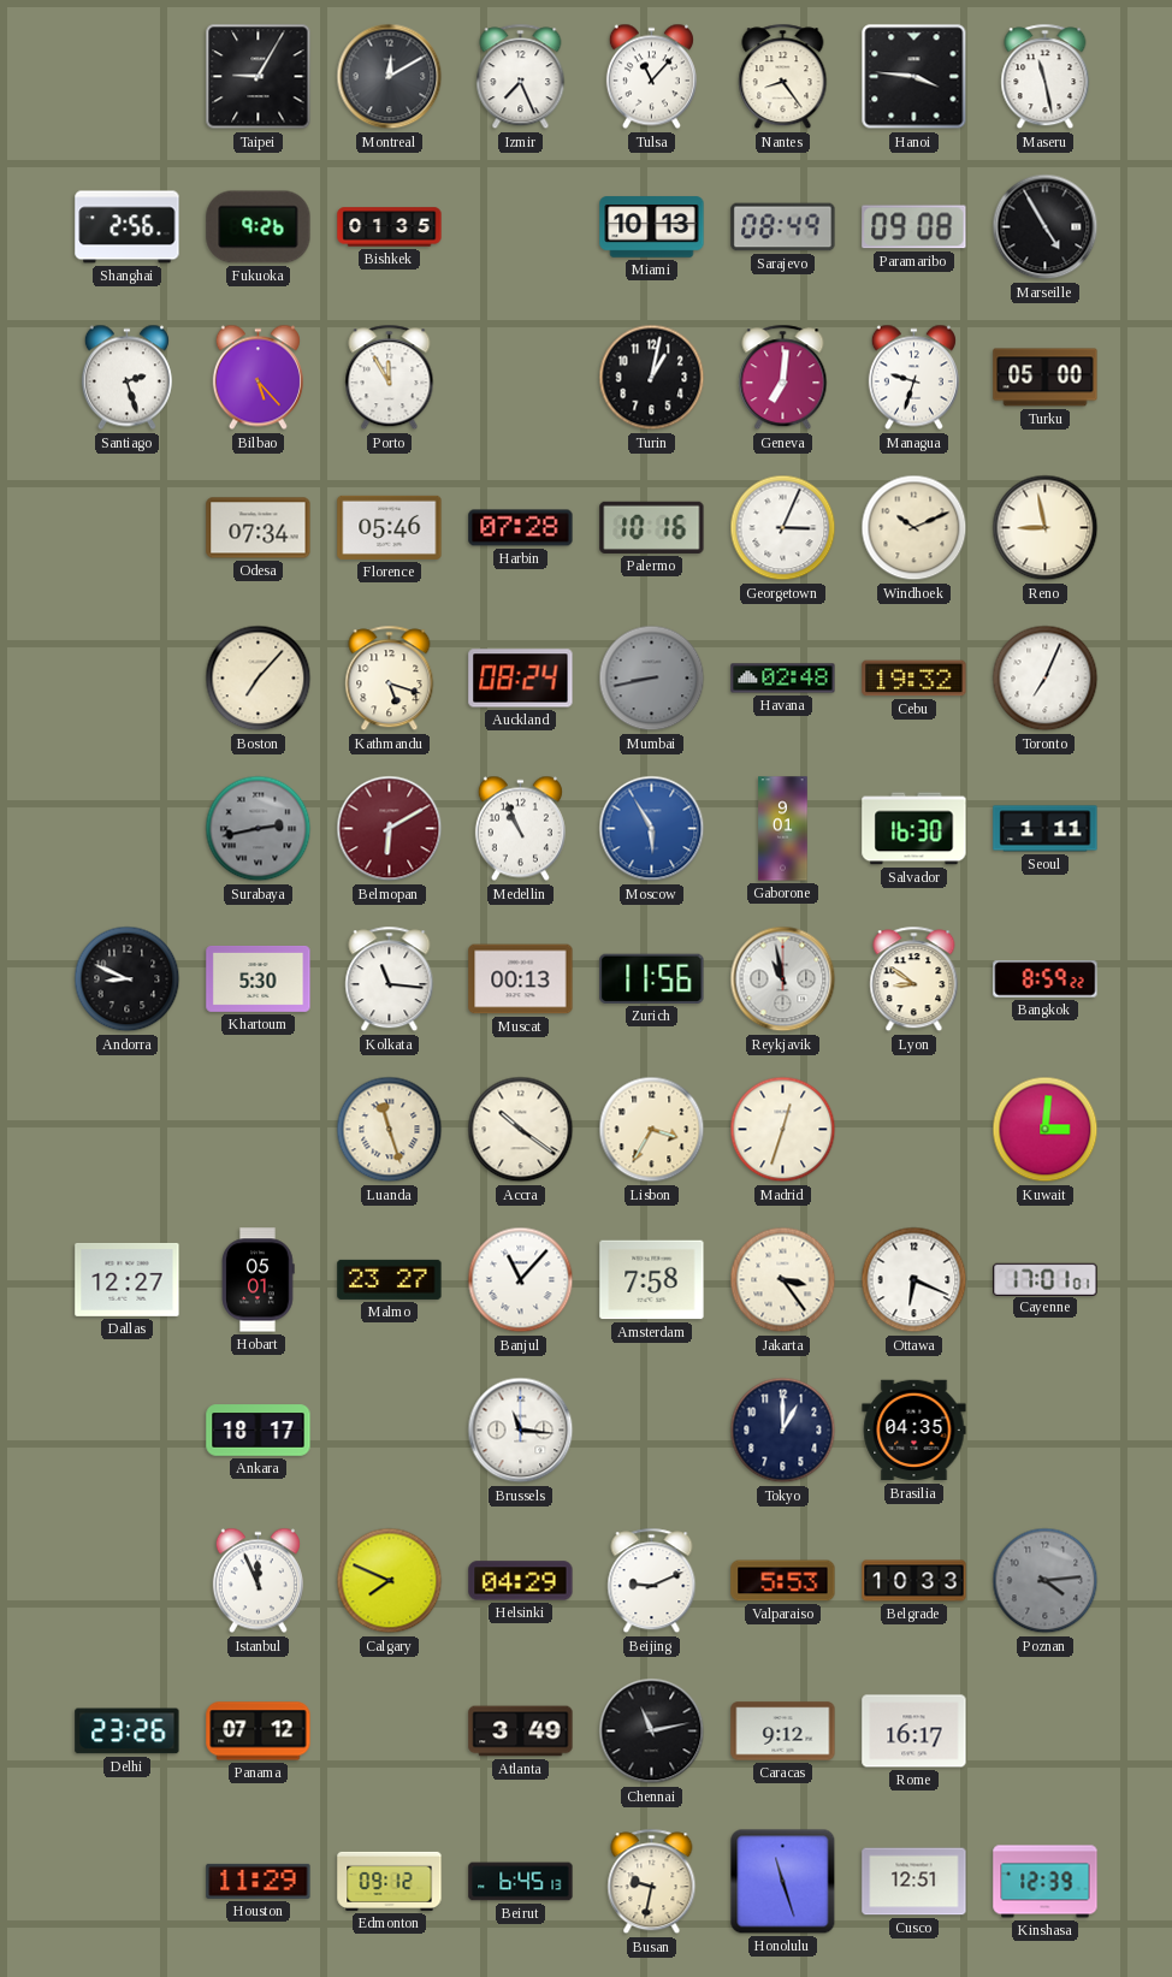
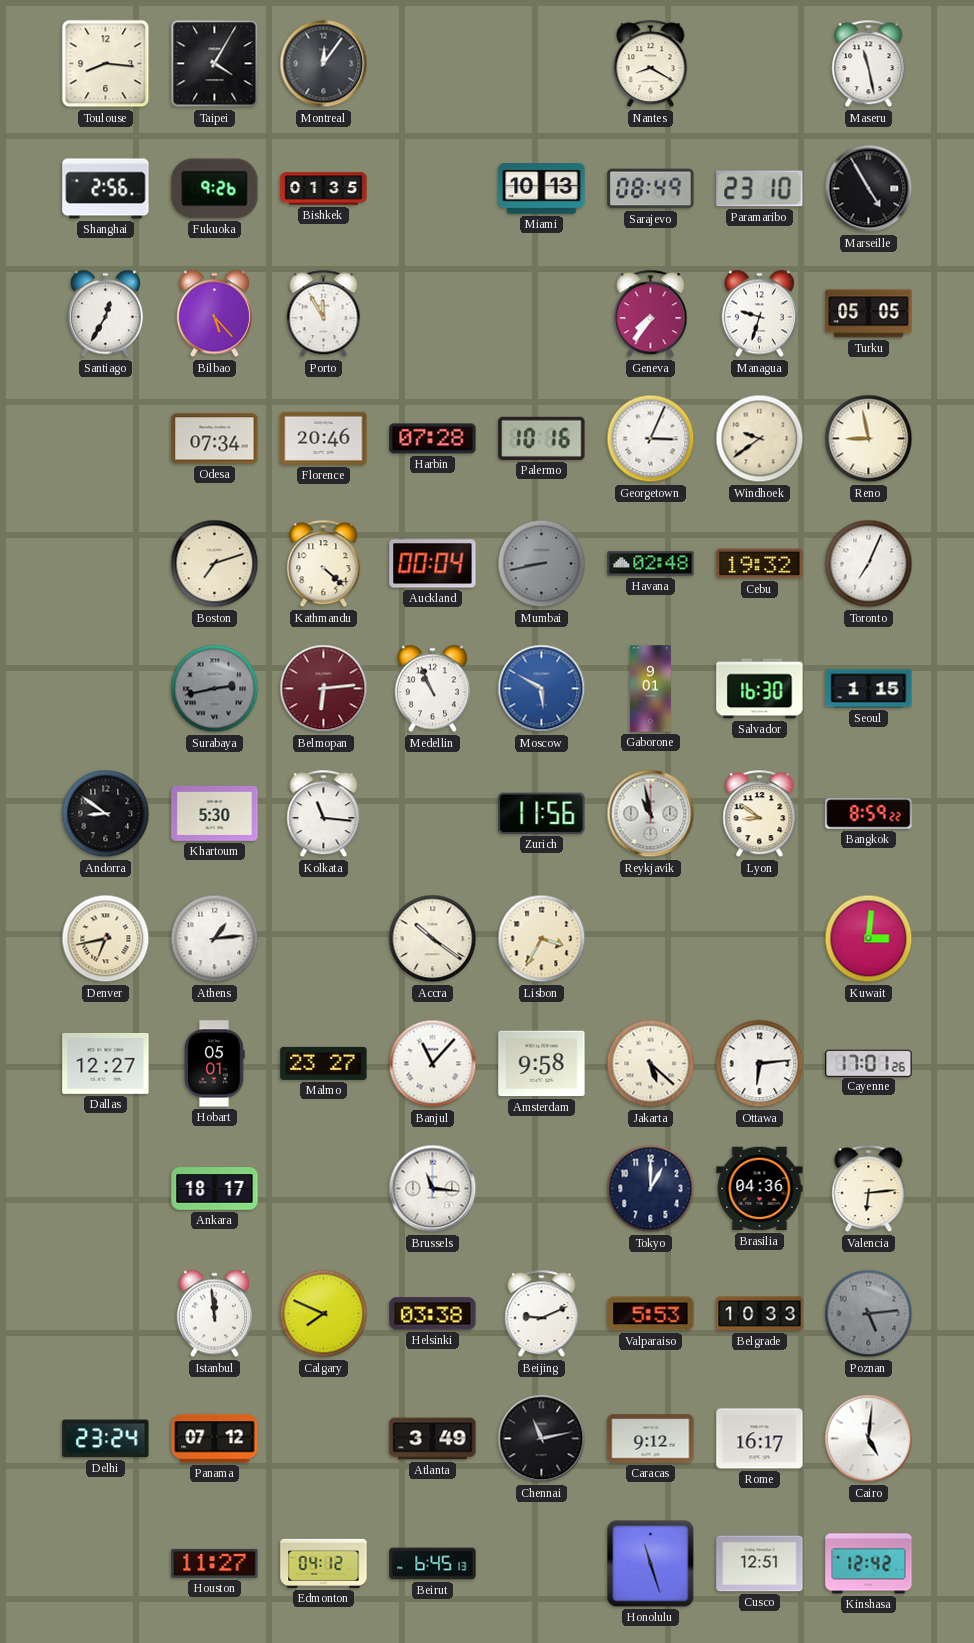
Toulouse: none -> 8:16 (106, 64)
Taipei: 9:05 -> 4:05 (215, 64)
Montreal: 12:10 -> 12:06 (324, 64)
Izmir: 7:26 -> none (521, 77)
Tulsa: 11:07 -> none (651, 77)
Nantes: 8:24 -> 8:20 (651, 64)
Hanoi: 3:46 -> none (914, 77)
Paramaribo: 09:08 -> 23:10 (760, 189)
Santiago: 2:27 -> 12:35 (105, 314)
Turin: 1:02 -> none (652, 378)
Geneva: 7:01 -> 7:36 (651, 314)
Turku: 05:00 -> 05:05 (869, 314)
Florence: 05:46 -> 20:46 (324, 438)
Windhoek: 10:11 -> 9:39 (760, 439)
Boston: 7:07 -> 7:12 (215, 564)
Kathmandu: 5:18 -> 4:22 (324, 564)
Auckland: 08:24 -> 00:04 (433, 564)
Belmopan: 6:10 -> 6:14 (324, 689)
Moscow: 5:55 -> 5:50 (542, 689)
Seoul: 1:11 -> 1:15 (869, 689)
Andorra: 8:49 -> 8:51 (106, 814)
Muscat: 00:13 -> none (521, 979)
Denver: none -> 6:43 (106, 939)
Athens: none -> 1:14 (215, 939)
Luanda: 11:27 -> none (390, 1130)
Madrid: 12:33 -> none (783, 1130)
Amsterdam: 7:58 -> 9:58 (542, 1064)
Jakarta: 3:24 -> 5:22 (651, 1064)
Ottawa: 6:19 -> 6:14 (760, 1064)
Cayenne: 17:01:01 -> 17:01:26 (869, 1063)
Brasilia: 04:35 -> 04:36 (760, 1189)
Valencia: none -> 6:14 (869, 1189)
Istanbul: 11:56 -> 11:59 (214, 1314)
Helsinki: 04:29 -> 03:38 (433, 1314)
Poznan: 4:14 -> 5:14 (869, 1314)
Delhi: 23:26 -> 23:24 (106, 1439)
Cairo: none -> 5:01 (869, 1439)
Houston: 11:29 -> 11:27 (215, 1563)
Edmonton: 09:12 -> 04:12 (324, 1563)
Busan: 9:32 -> none (652, 1882)
Kinshasa: 12:39 -> 12:42 (869, 1564)
